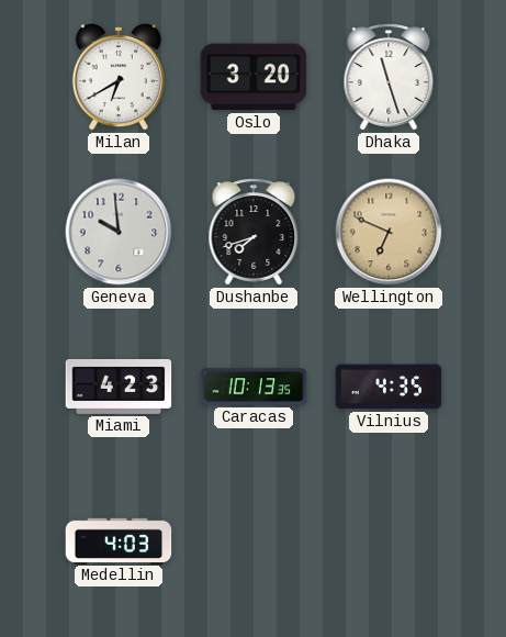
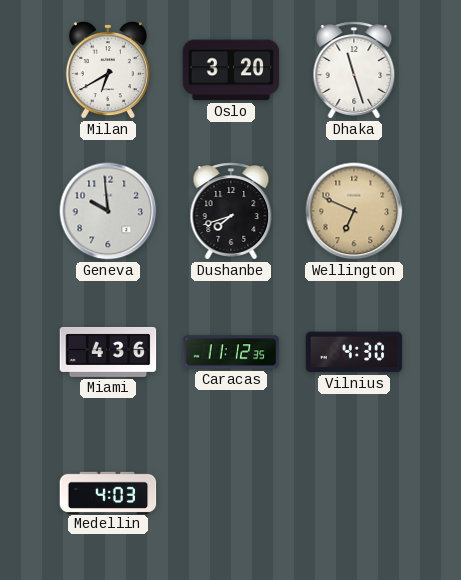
Miami: 4:23 -> 4:36 (108, 352)
Caracas: 10:13 -> 11:12 (231, 352)
Vilnius: 4:35 -> 4:30 (354, 352)
